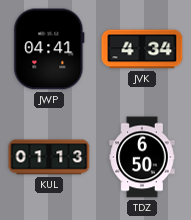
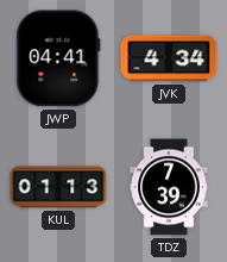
TDZ: 6:50 -> 7:39 (169, 187)
